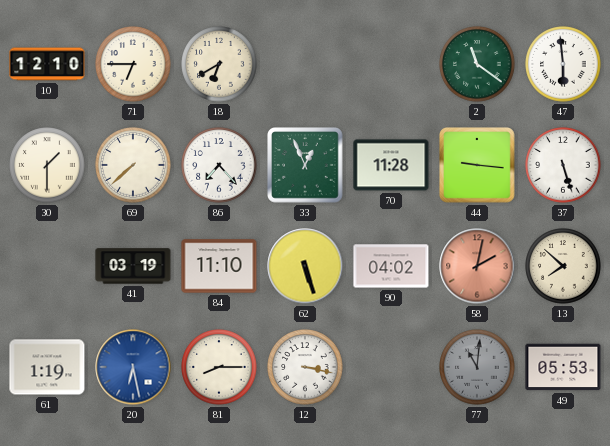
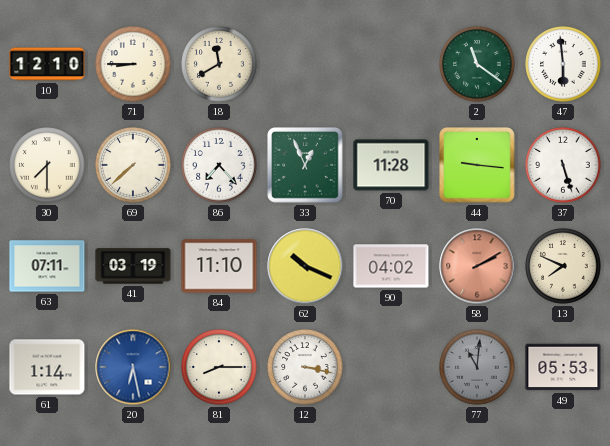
71: 6:45 -> 8:45 (133, 64)
18: 6:40 -> 11:40 (219, 64)
30: 1:30 -> 7:30 (47, 165)
63: none -> 07:11 (47, 266)
62: 5:27 -> 10:19 (305, 266)
58: 2:02 -> 2:10 (477, 266)
13: 7:52 -> 7:49 (563, 266)
61: 1:19 -> 1:14 (47, 367)
